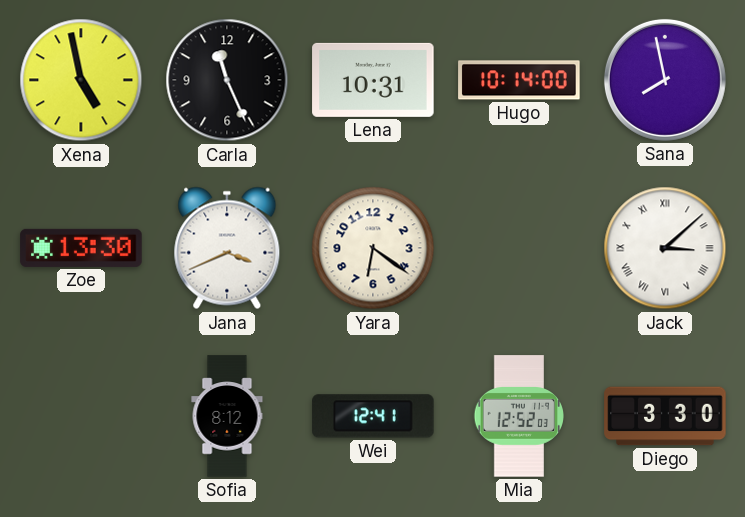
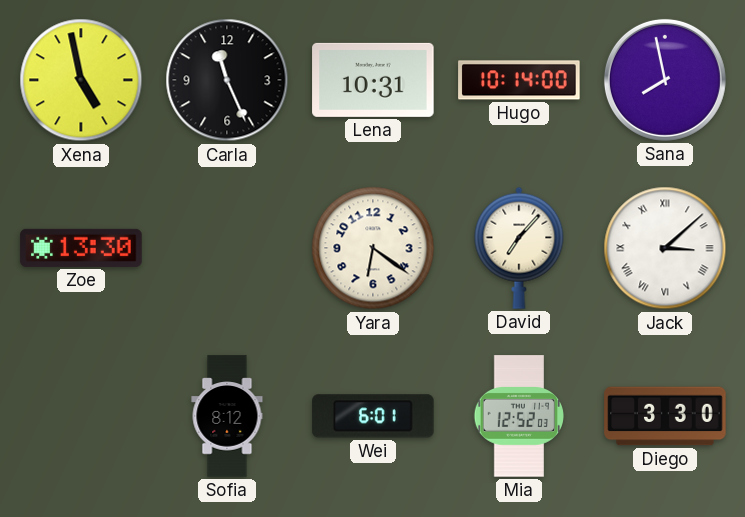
Jana: 3:41 -> none (227, 248)
David: none -> 7:07 (519, 248)
Wei: 12:41 -> 6:01 (373, 416)
